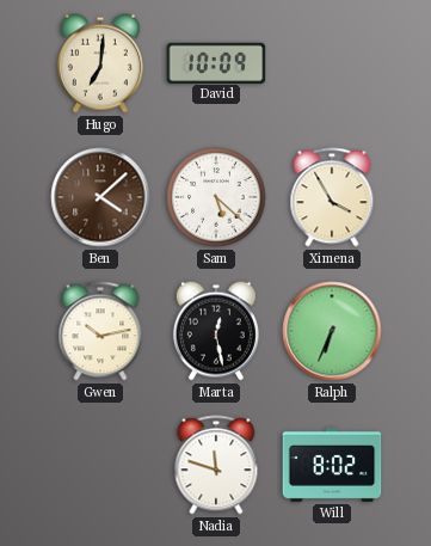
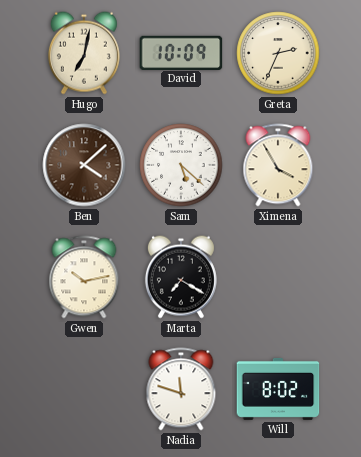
Hugo: 7:01 -> 7:02 (84, 53)
Greta: none -> 2:34 (278, 53)
Marta: 12:28 -> 7:20 (181, 277)
Ralph: 6:34 -> none (332, 331)
